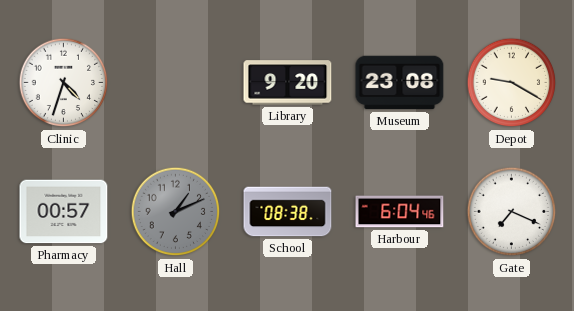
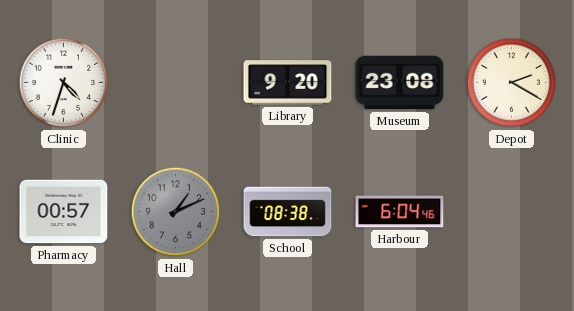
Depot: 9:20 -> 2:20 (512, 83)
Gate: 7:19 -> none (512, 212)
